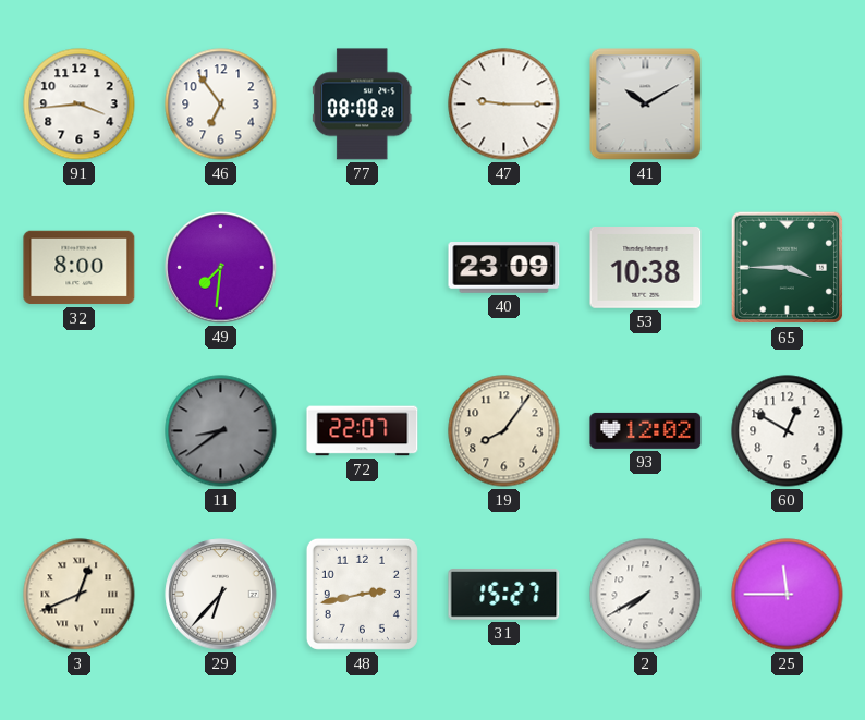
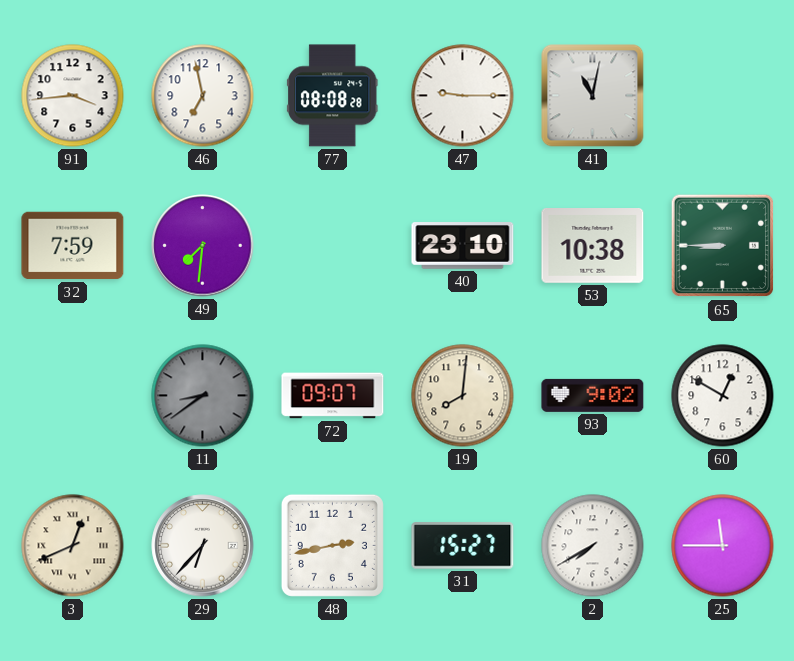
46: 6:54 -> 6:58 (203, 96)
41: 10:10 -> 11:02 (593, 96)
32: 8:00 -> 7:59 (73, 246)
40: 23:09 -> 23:10 (463, 246)
65: 3:45 -> 8:45 (723, 246)
72: 22:07 -> 09:07 (333, 396)
19: 8:06 -> 8:01 (463, 396)
93: 12:02 -> 9:02 (593, 395)
